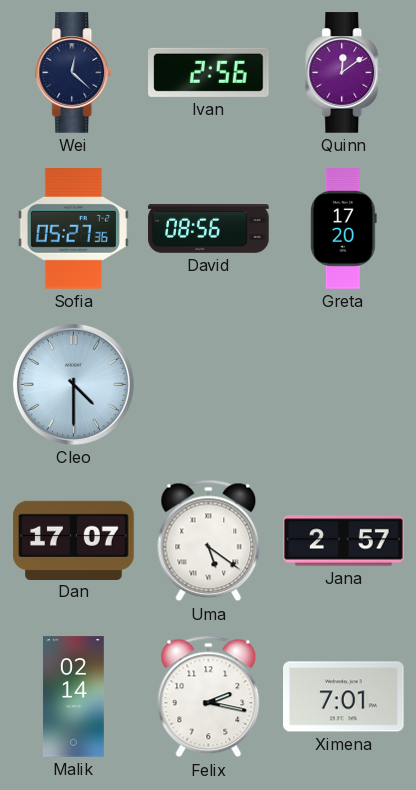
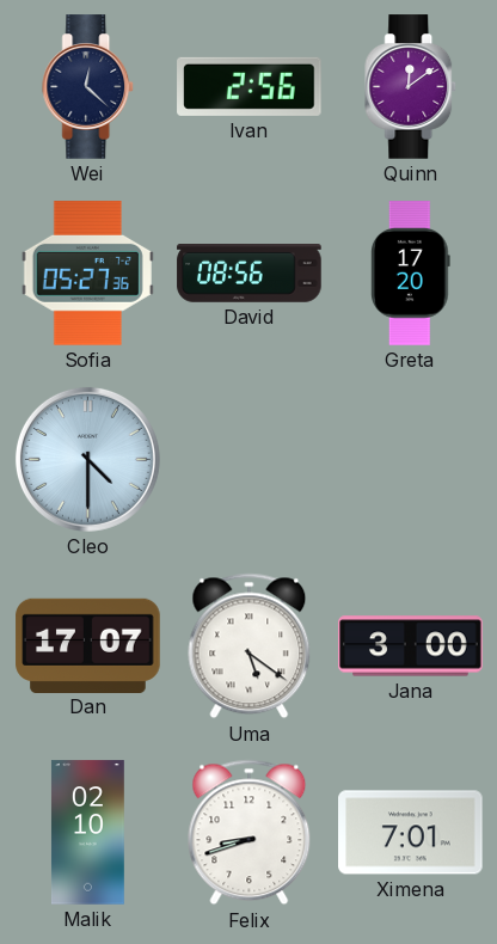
Jana: 2:57 -> 3:00 (411, 646)
Malik: 02:14 -> 02:10 (87, 833)
Felix: 2:17 -> 8:42 (250, 833)
